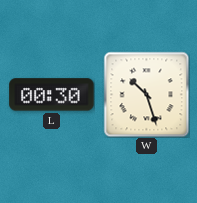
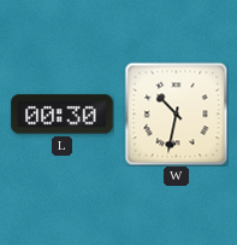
W: 10:27 -> 10:32 (176, 113)
